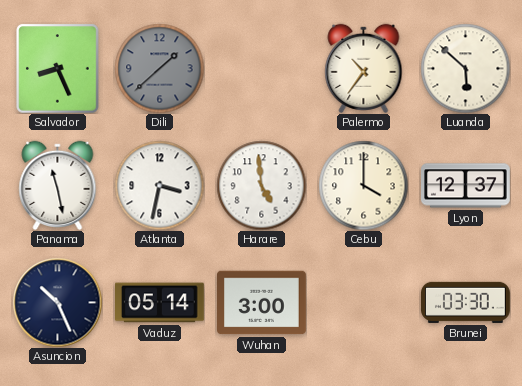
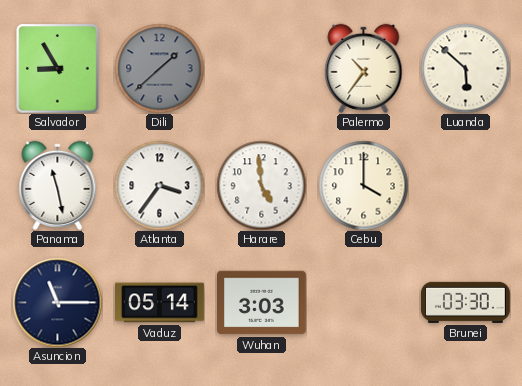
Salvador: 8:26 -> 8:55 (58, 68)
Atlanta: 3:32 -> 3:36 (159, 185)
Lyon: 12:37 -> none (466, 186)
Asuncion: 10:26 -> 11:15 (57, 302)
Wuhan: 3:00 -> 3:03 (262, 303)
